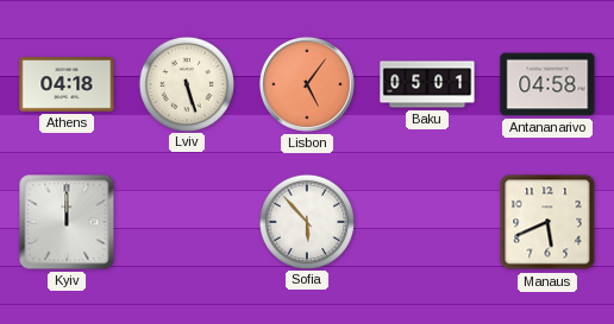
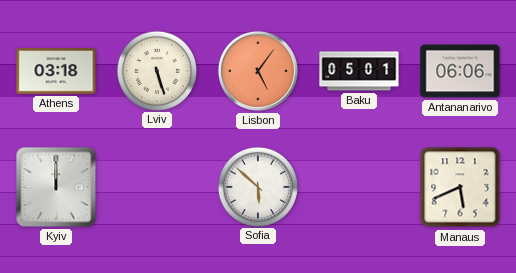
Athens: 04:18 -> 03:18 (56, 71)
Antananarivo: 04:58 -> 06:06 (460, 71)
Sofia: 5:53 -> 5:52 (257, 186)
